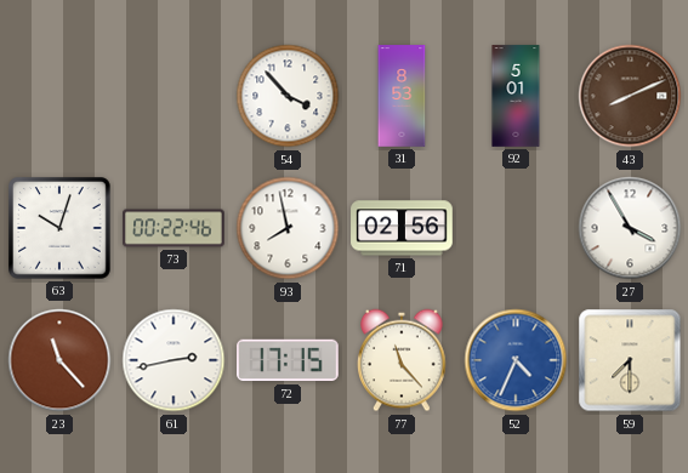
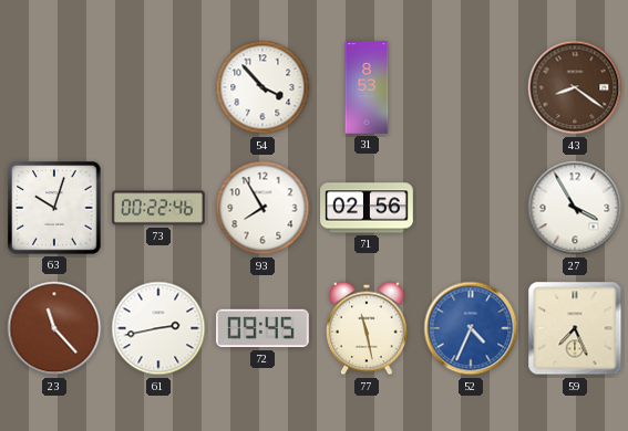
92: 5:01 -> none (516, 96)
43: 8:11 -> 8:21 (575, 87)
93: 7:58 -> 7:55 (262, 208)
72: 17:15 -> 09:45 (264, 328)
77: 11:23 -> 11:28 (368, 328)
59: 7:30 -> 7:26 (575, 328)
